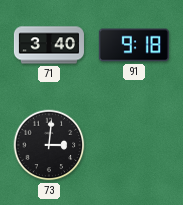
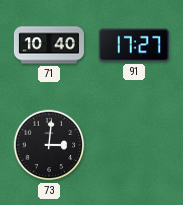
71: 3:40 -> 10:40 (49, 45)
91: 9:18 -> 17:27 (134, 45)
